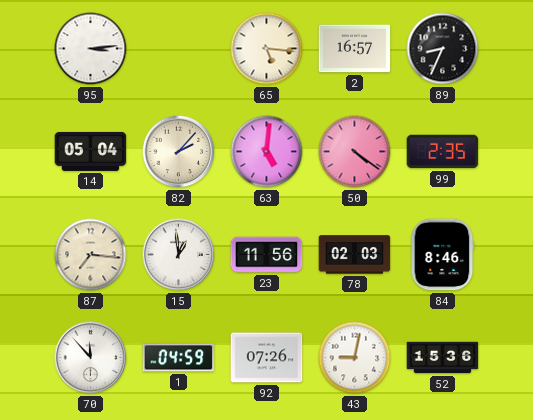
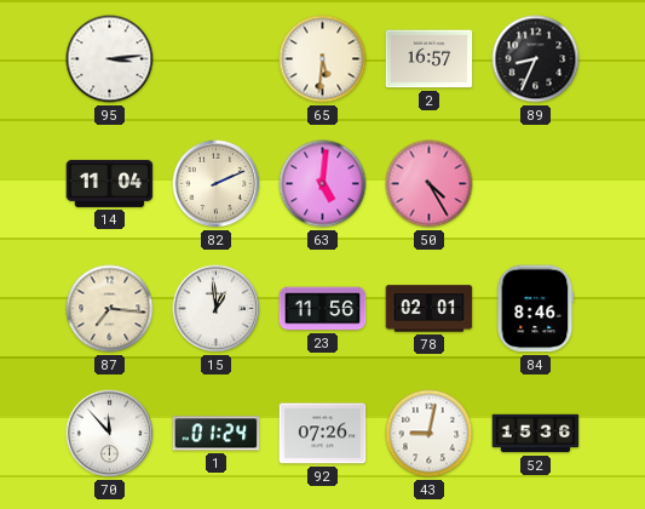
65: 5:16 -> 5:31 (323, 59)
14: 05:04 -> 11:04 (110, 183)
82: 2:07 -> 2:11 (217, 184)
50: 4:21 -> 4:25 (430, 184)
99: 2:35 -> none (443, 152)
78: 02:03 -> 02:01 (430, 309)
1: 04:59 -> 01:24 (217, 434)
